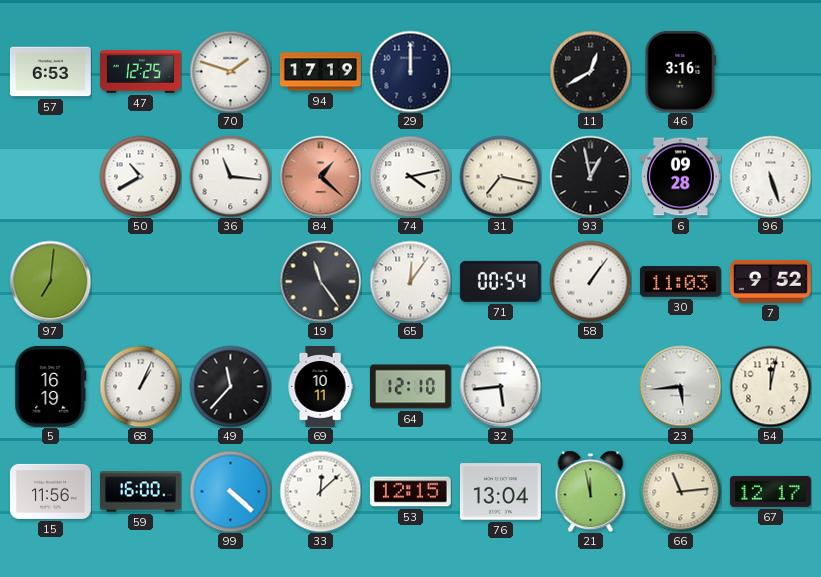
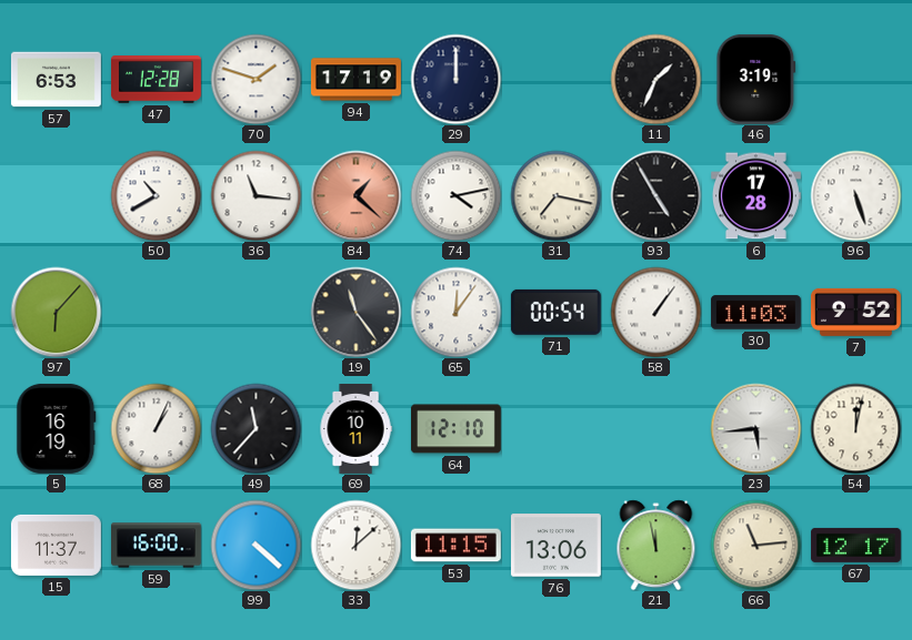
47: 12:25 -> 12:28 (156, 80)
11: 12:40 -> 1:34 (655, 79)
46: 3:16 -> 3:19 (756, 79)
93: 12:58 -> 4:55 (655, 195)
6: 09:28 -> 17:28 (755, 196)
97: 7:01 -> 6:07 (56, 312)
32: 5:44 -> none (500, 386)
15: 11:56 -> 11:37 (56, 545)
53: 12:15 -> 11:15 (455, 546)
76: 13:04 -> 13:06 (555, 546)
